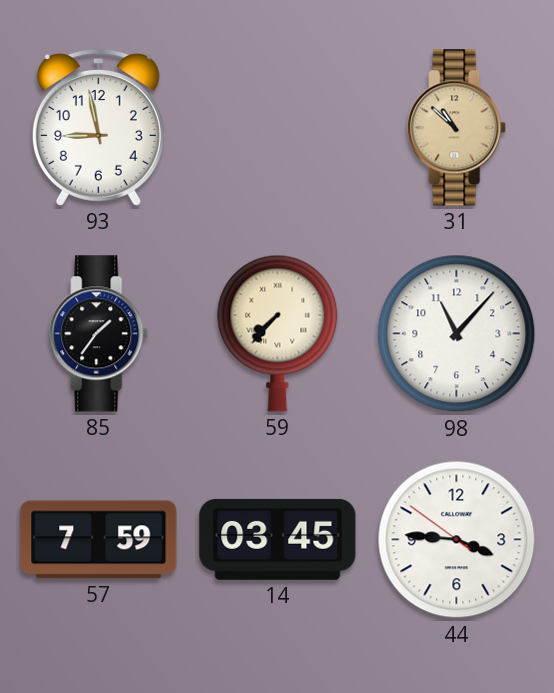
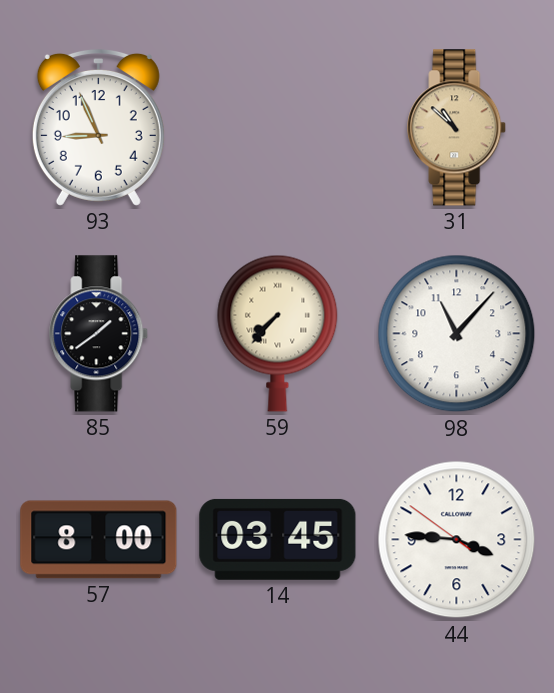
93: 8:58 -> 8:56 (98, 127)
85: 1:36 -> 1:39 (99, 334)
57: 7:59 -> 8:00 (99, 540)
